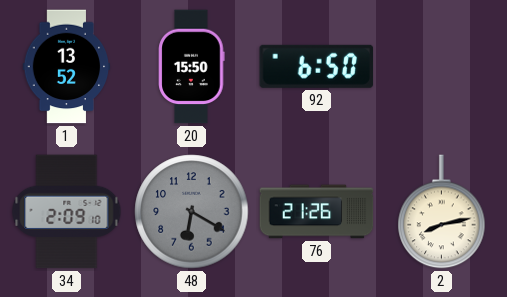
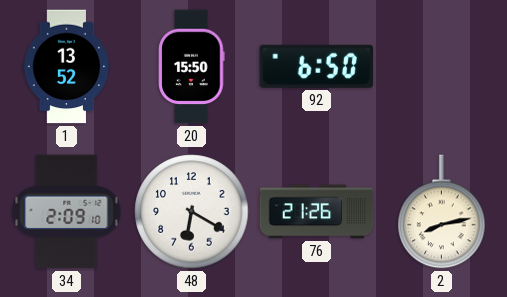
48 dial: grey -> white (192, 212)
